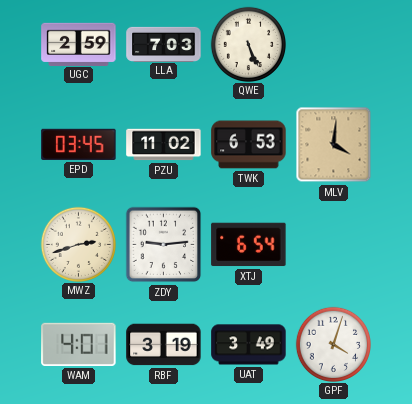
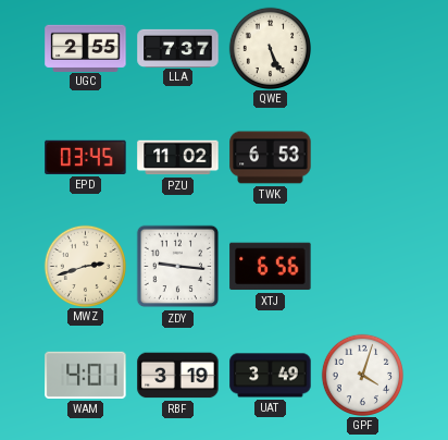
UGC: 2:59 -> 2:55 (86, 48)
LLA: 7:03 -> 7:37 (178, 48)
MLV: 4:01 -> none (334, 145)
ZDY: 9:14 -> 9:16 (178, 267)
XTJ: 6:54 -> 6:56 (271, 267)
